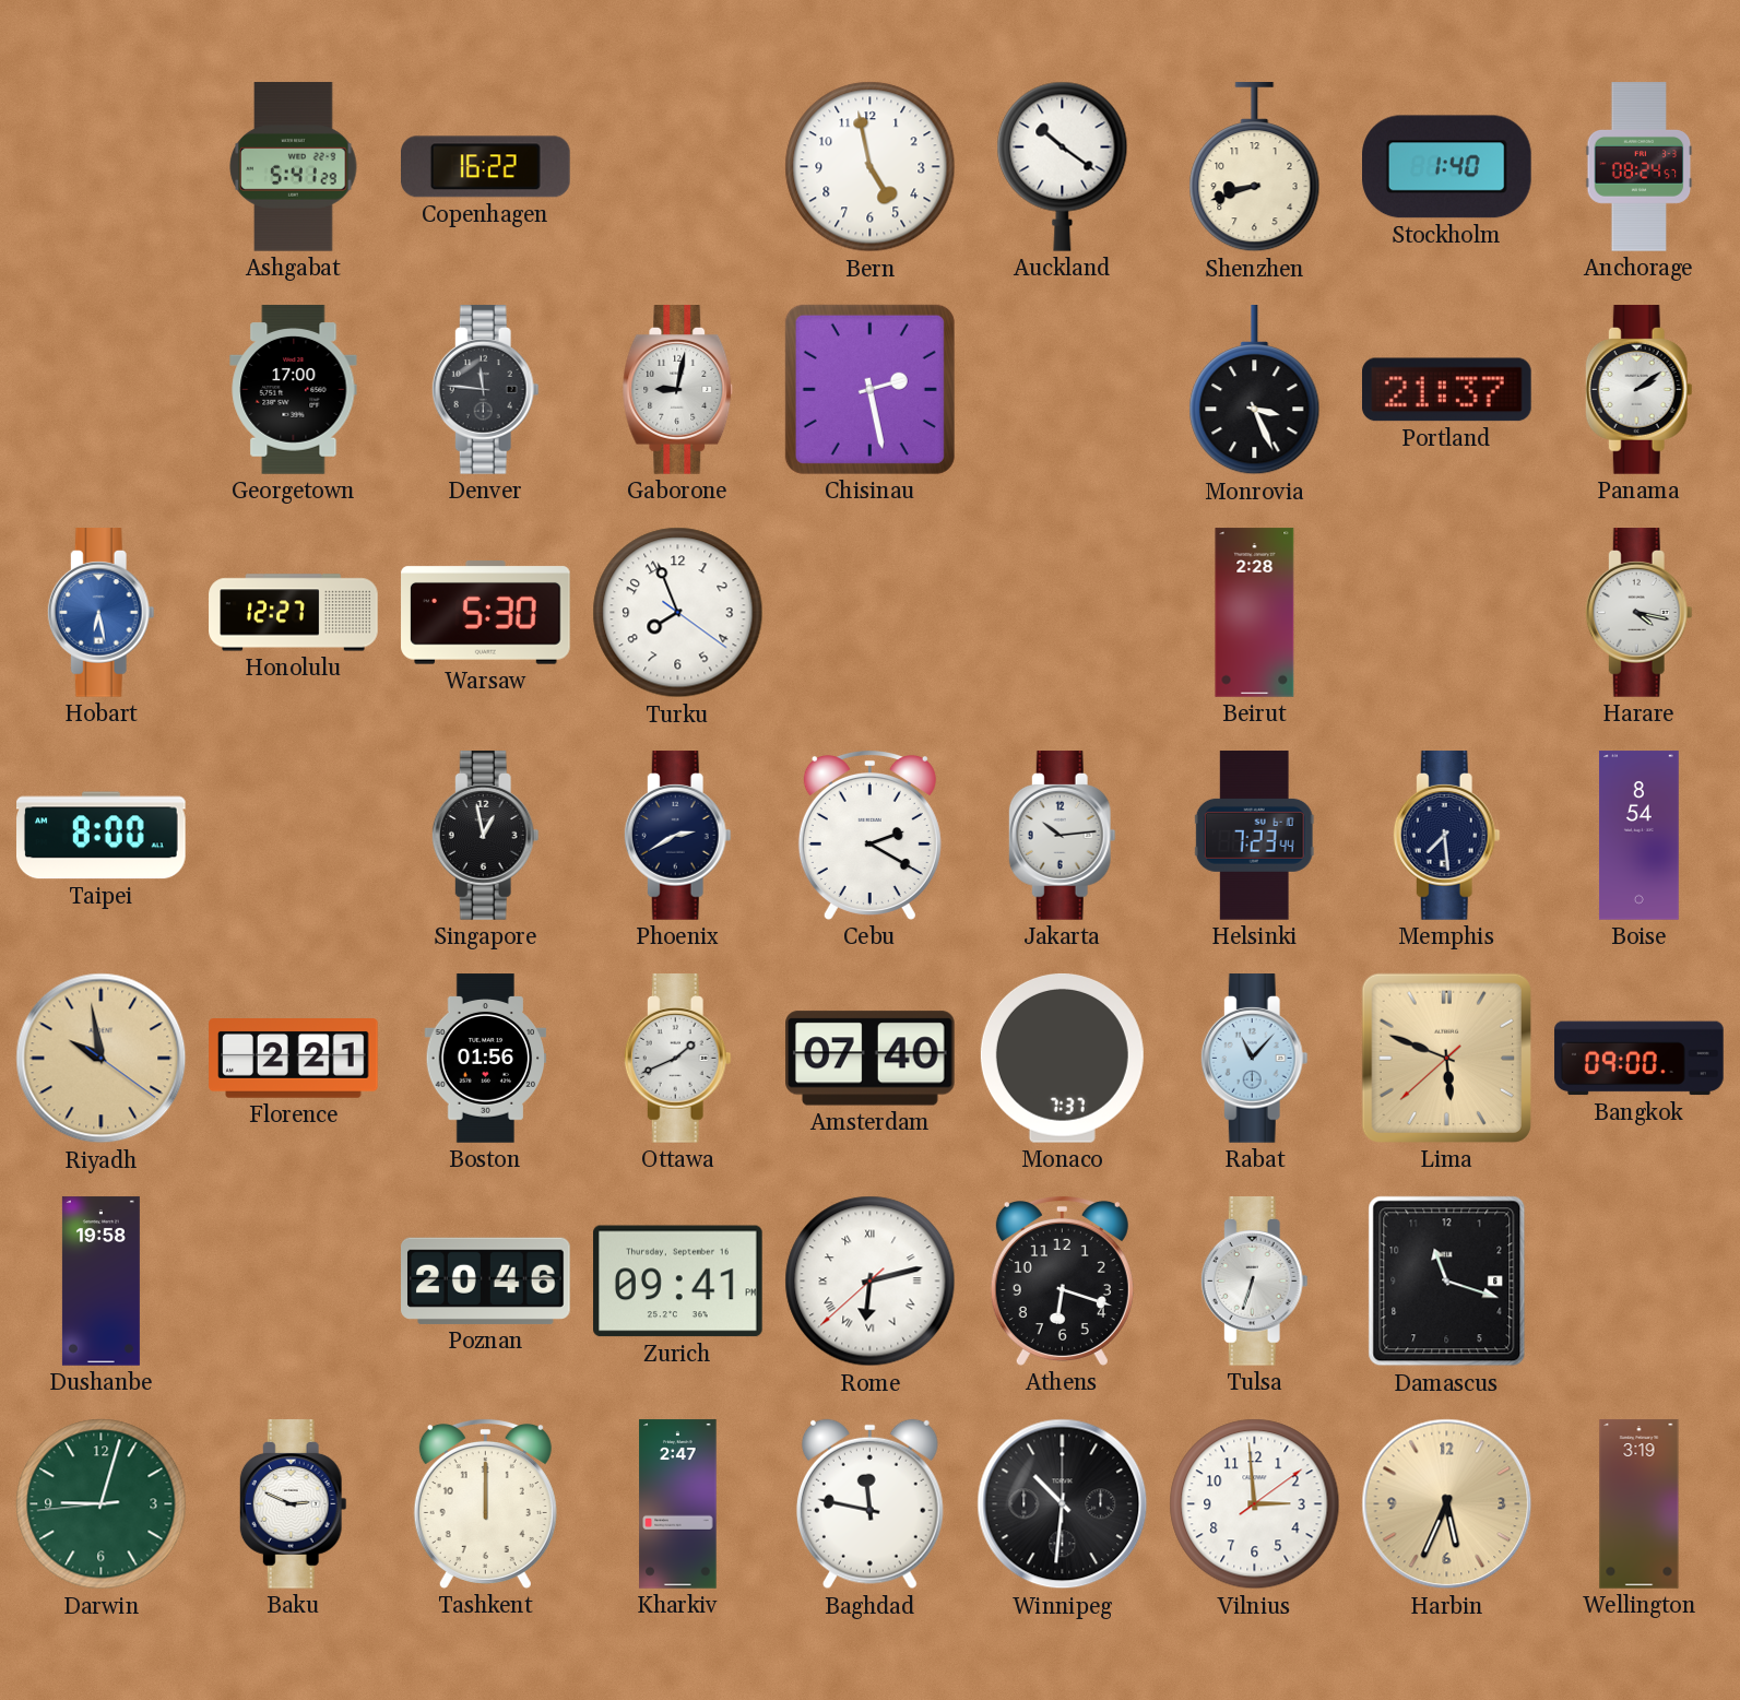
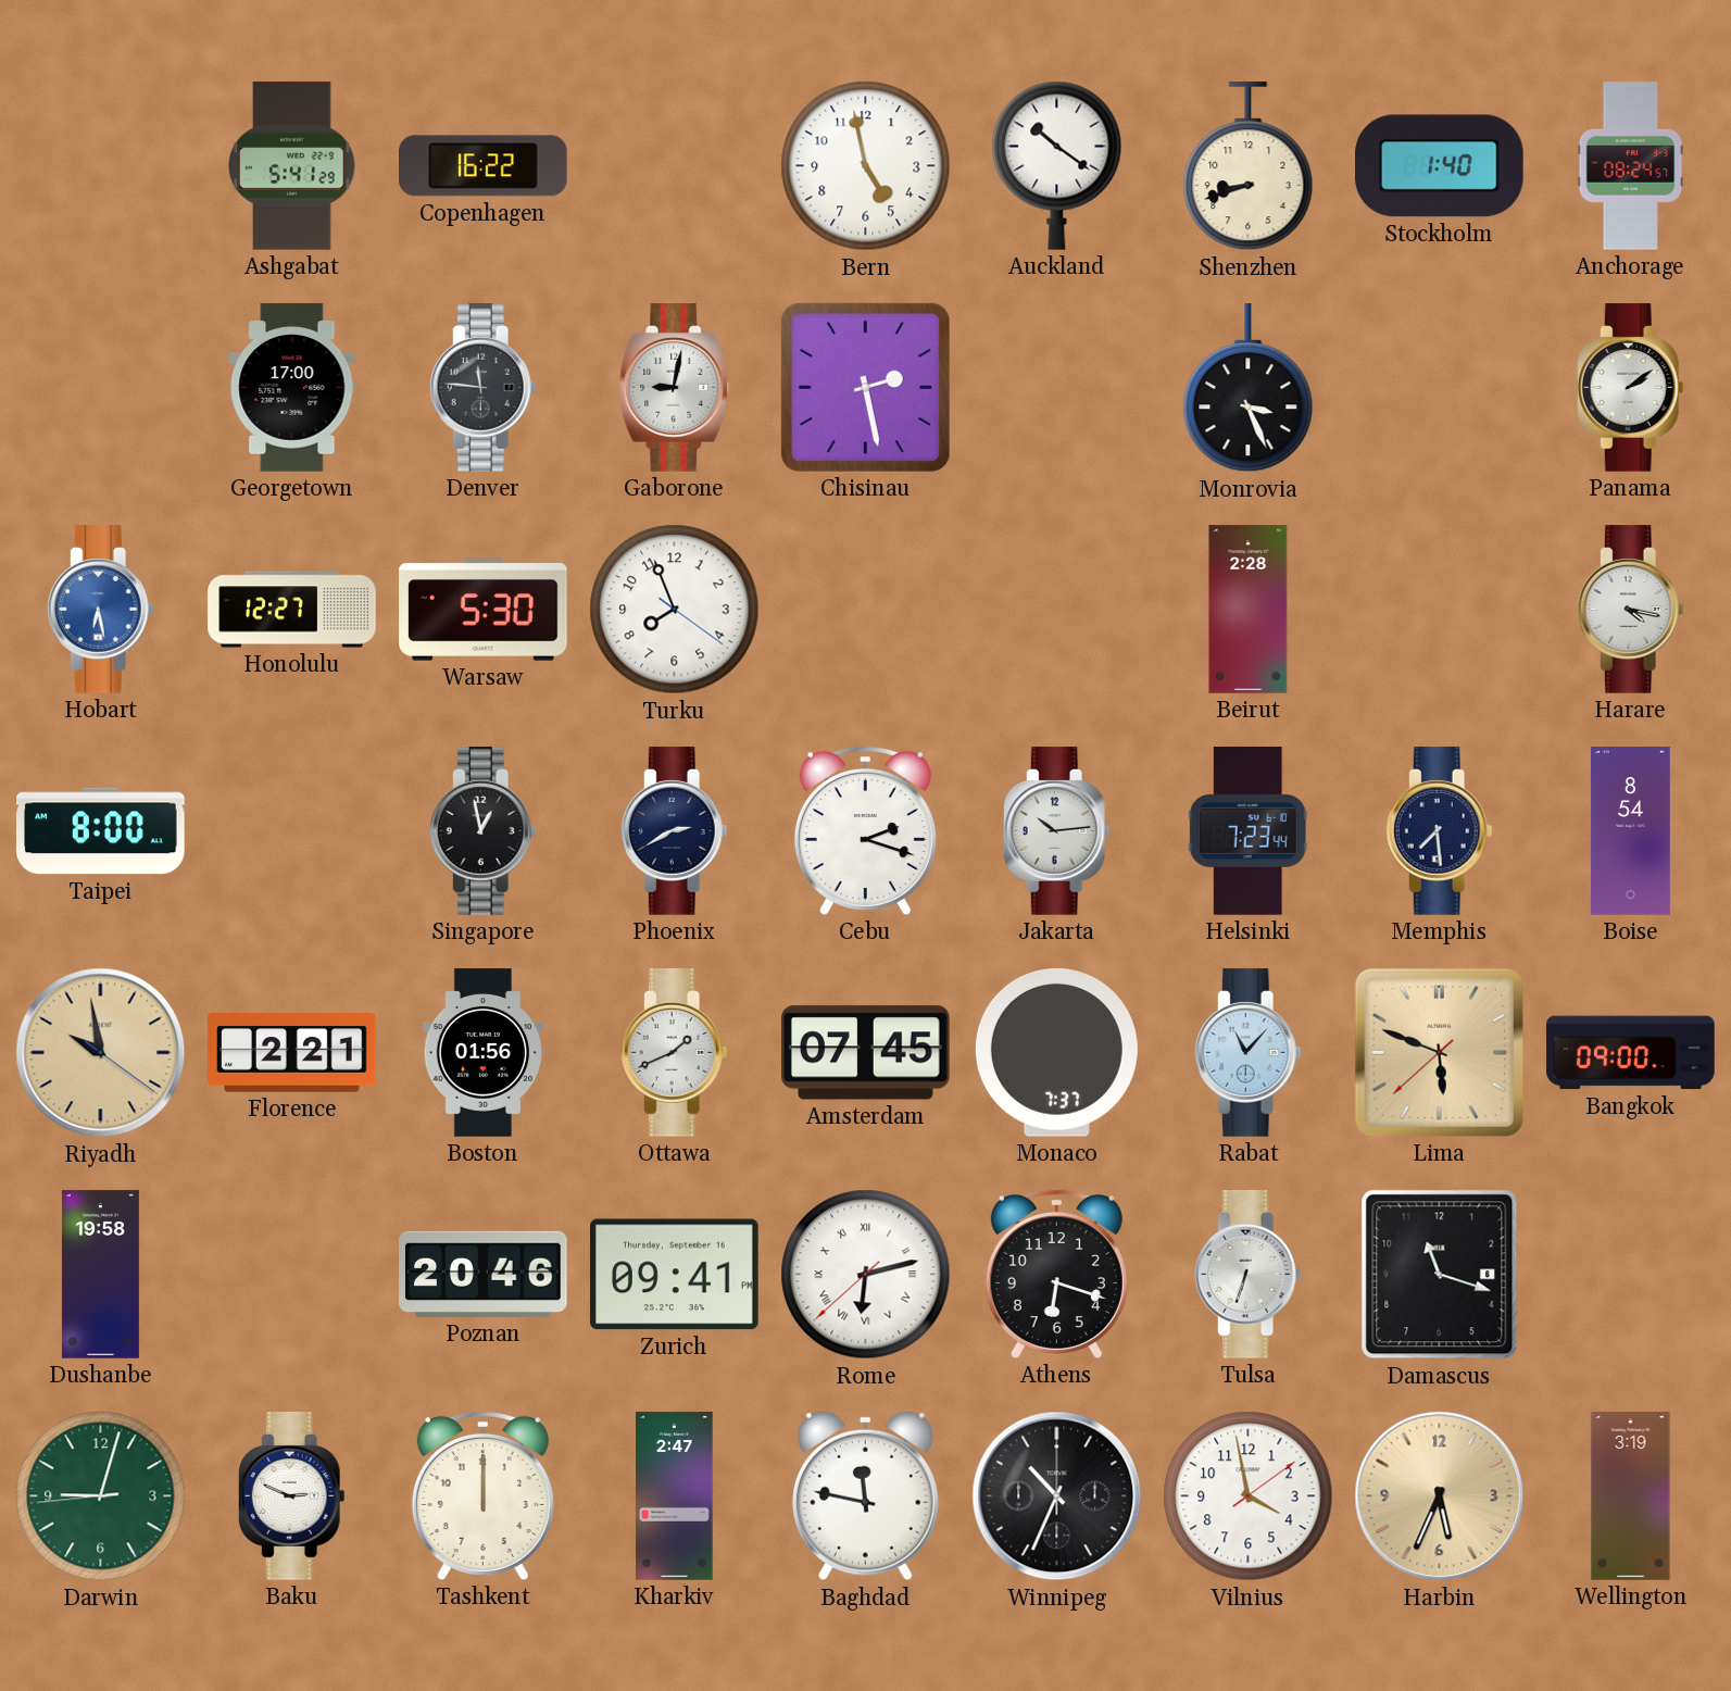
Portland: 21:37 -> none (1447, 390)
Cebu: 2:20 -> 2:18 (865, 830)
Amsterdam: 07:40 -> 07:45 (866, 1053)
Winnipeg: 10:31 -> 10:34 (1057, 1496)
Vilnius: 2:59 -> 3:58 (1249, 1496)
